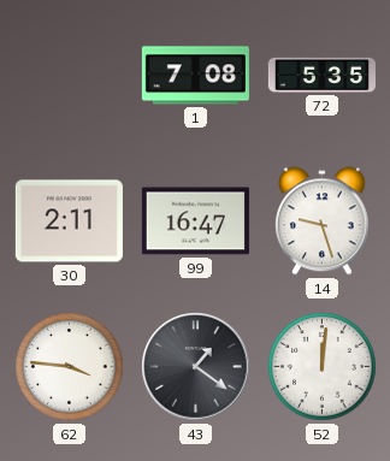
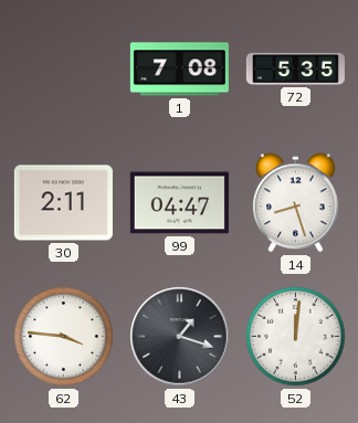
99: 16:47 -> 04:47 (179, 203)
14: 9:27 -> 8:27 (296, 203)
43: 1:21 -> 1:18 (180, 337)
